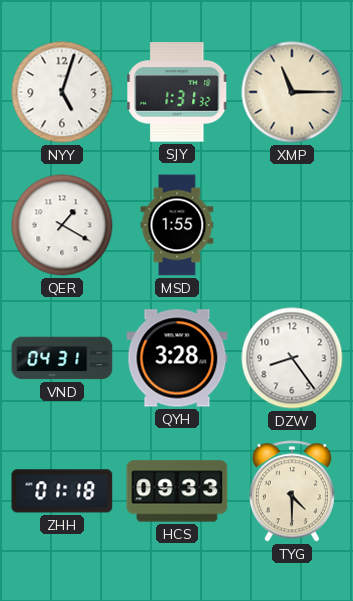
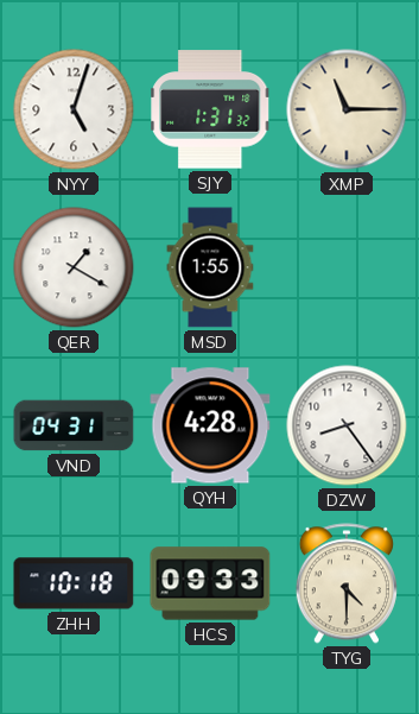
QYH: 3:28 -> 4:28 (210, 425)
ZHH: 01:18 -> 10:18 (74, 583)
